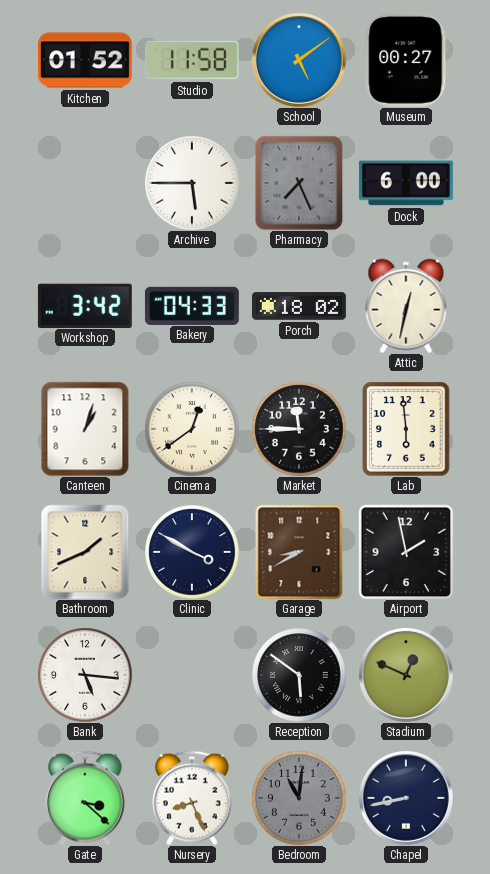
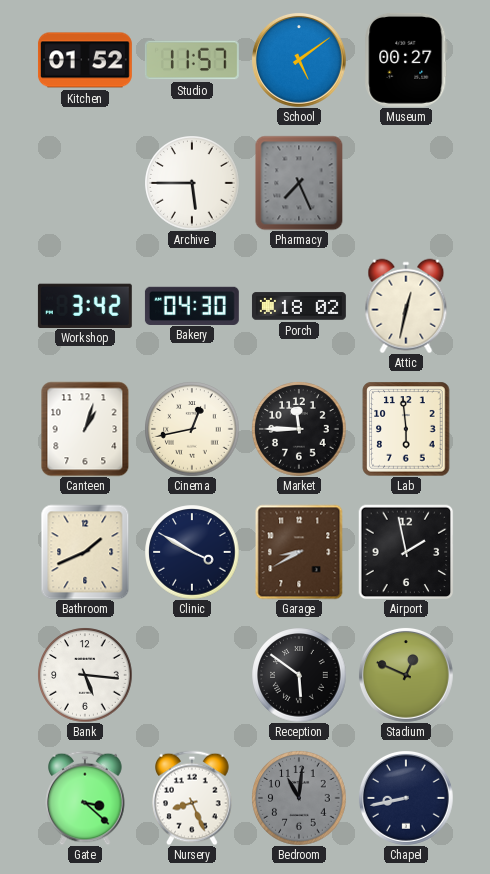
Studio: 11:58 -> 11:57 (192, 60)
Dock: 6:00 -> none (406, 183)
Bakery: 04:33 -> 04:30 (192, 305)
Cinema: 12:39 -> 12:43 (192, 429)
